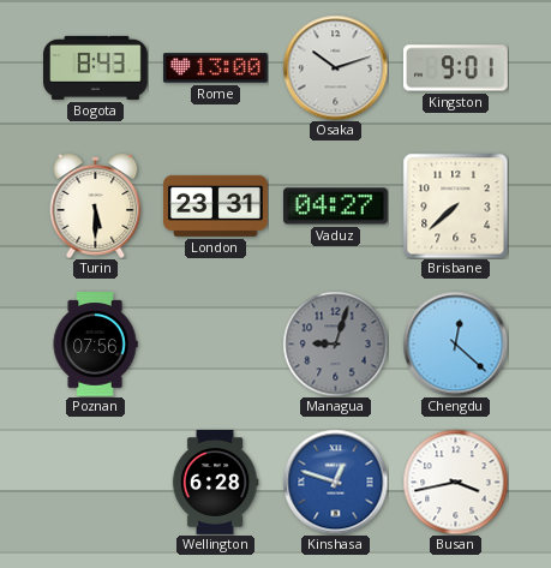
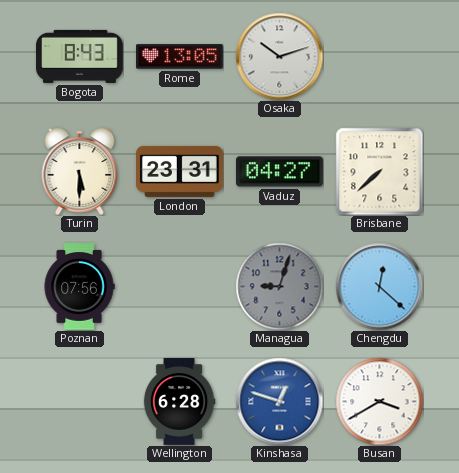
Rome: 13:00 -> 13:05 (180, 57)
Kingston: 9:01 -> none (456, 68)
Busan: 3:43 -> 3:40 (379, 401)
